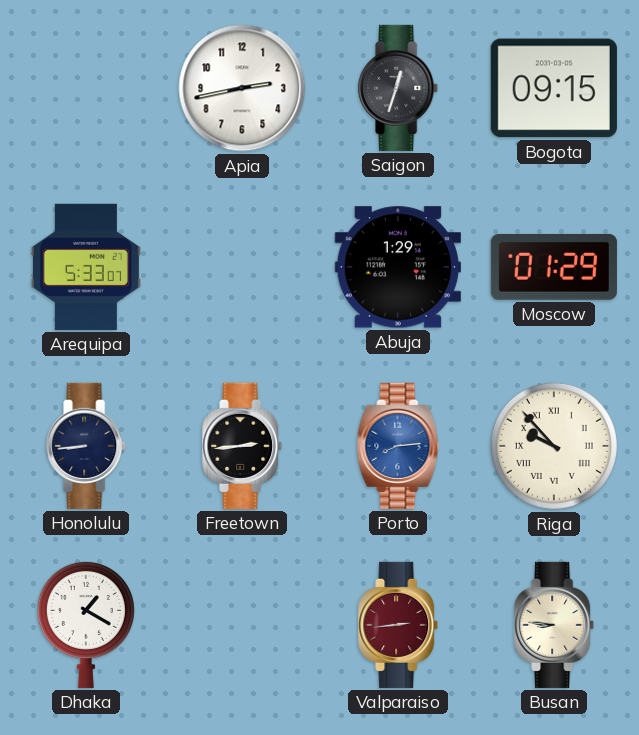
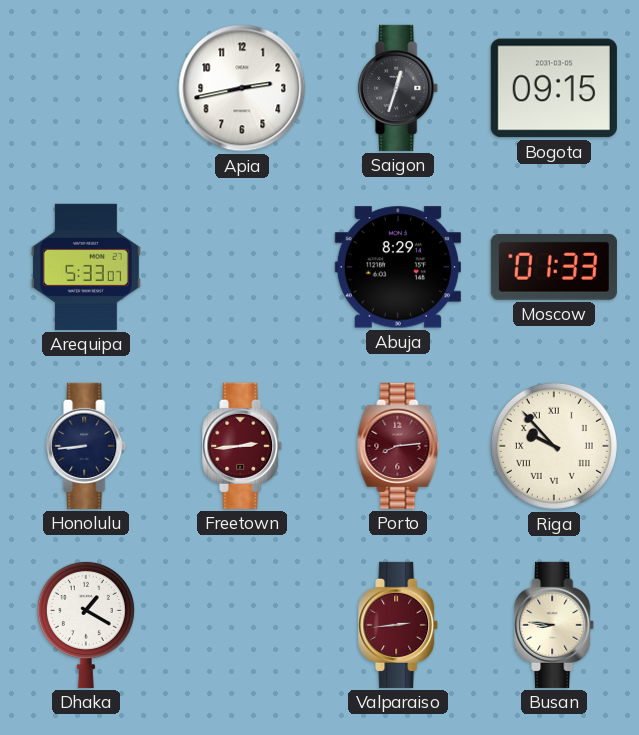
Abuja: 1:29 -> 8:29 (398, 267)
Moscow: 01:29 -> 01:33 (554, 267)
Freetown dial: black -> burgundy (243, 446)
Porto dial: blue -> burgundy (398, 446)
